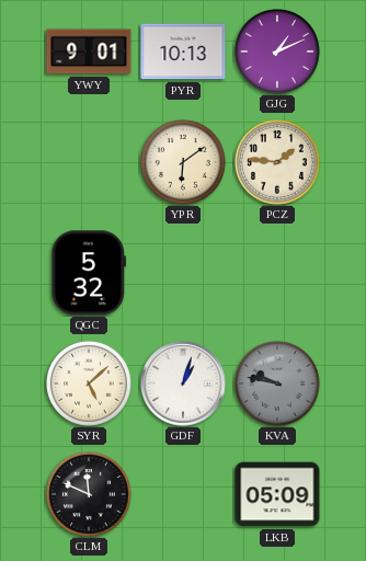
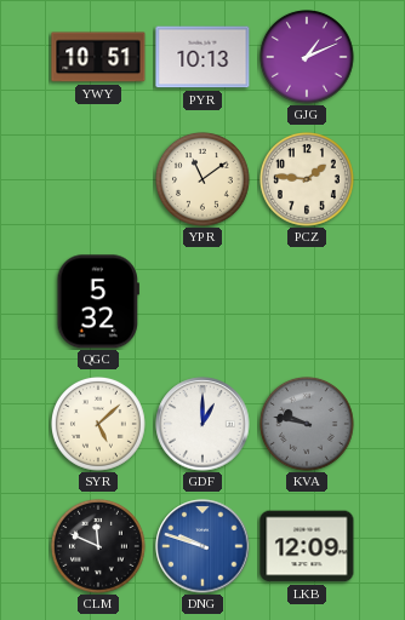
YWY: 9:01 -> 10:51 (98, 57)
YPR: 6:09 -> 11:09 (204, 180)
GDF: 1:03 -> 1:00 (202, 424)
DNG: none -> 9:48 (202, 546)
LKB: 05:09 -> 12:09 (307, 546)
